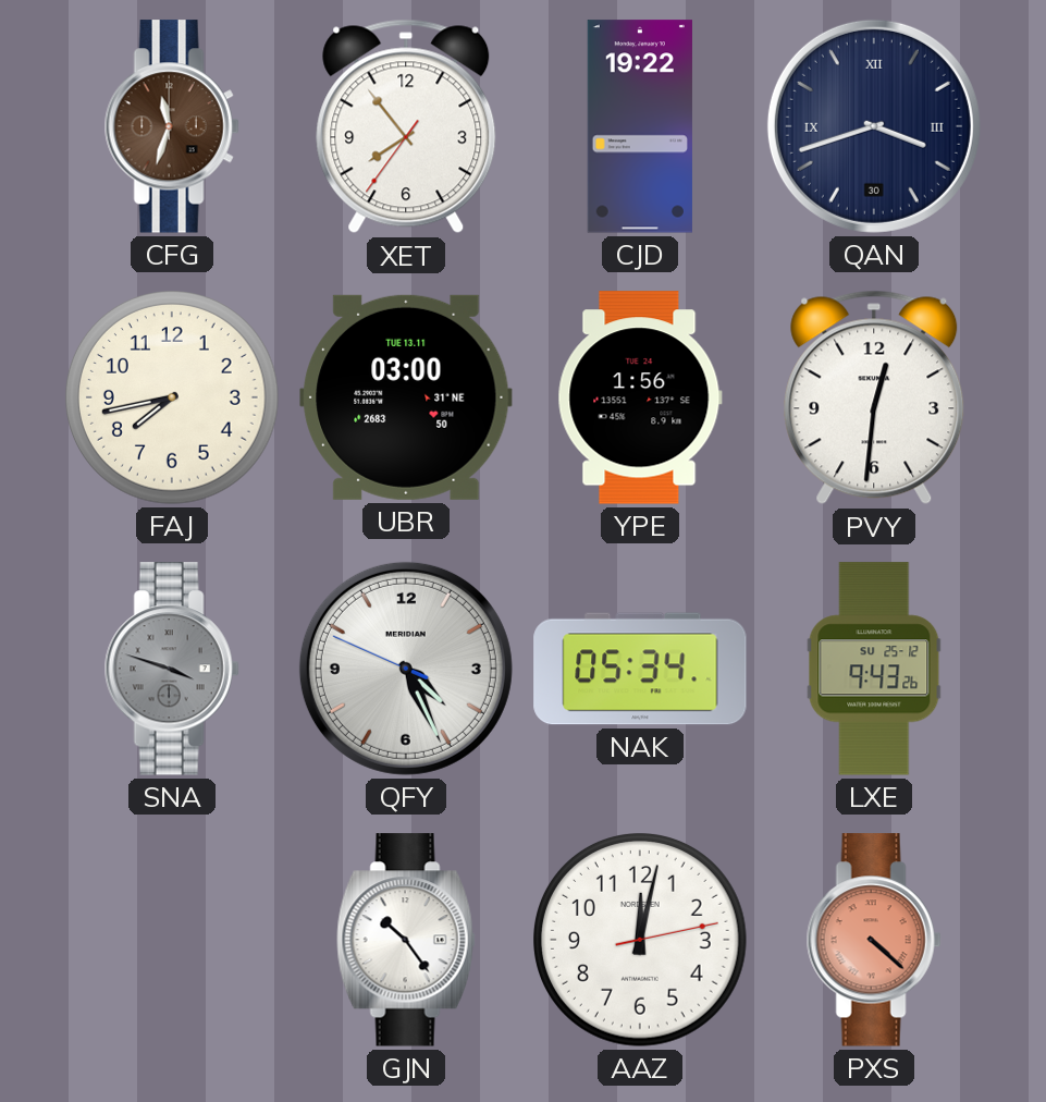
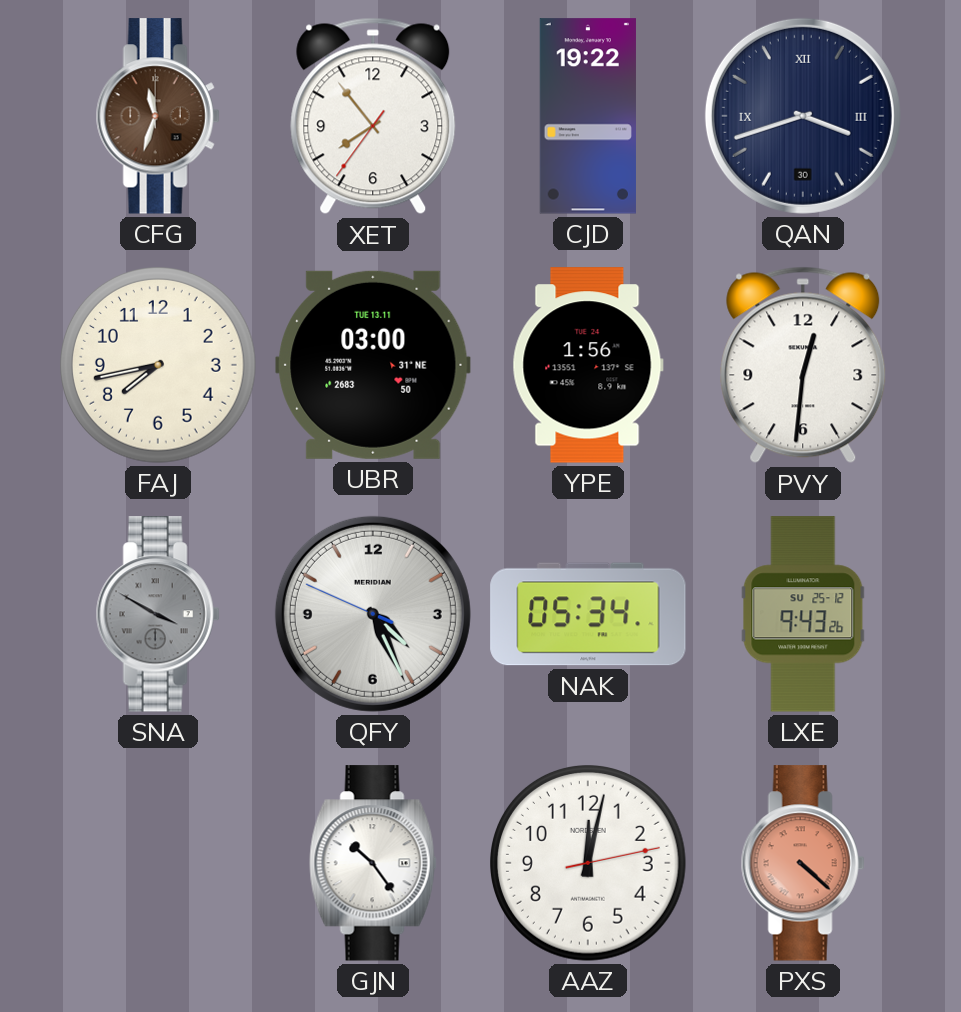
SNA: 3:48 -> 3:50 (158, 614)
